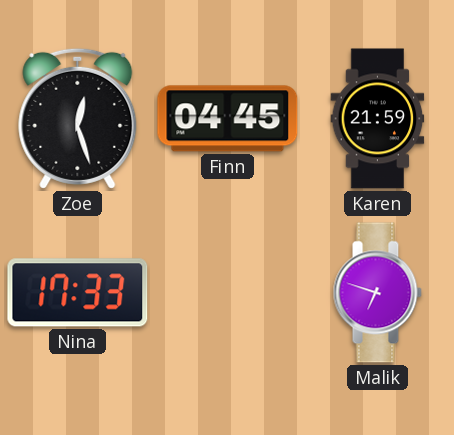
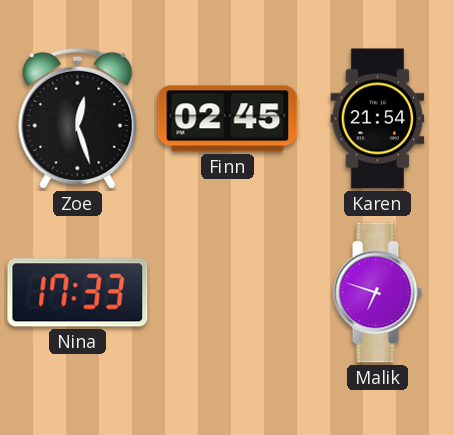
Finn: 04:45 -> 02:45 (228, 119)
Karen: 21:59 -> 21:54 (378, 119)
